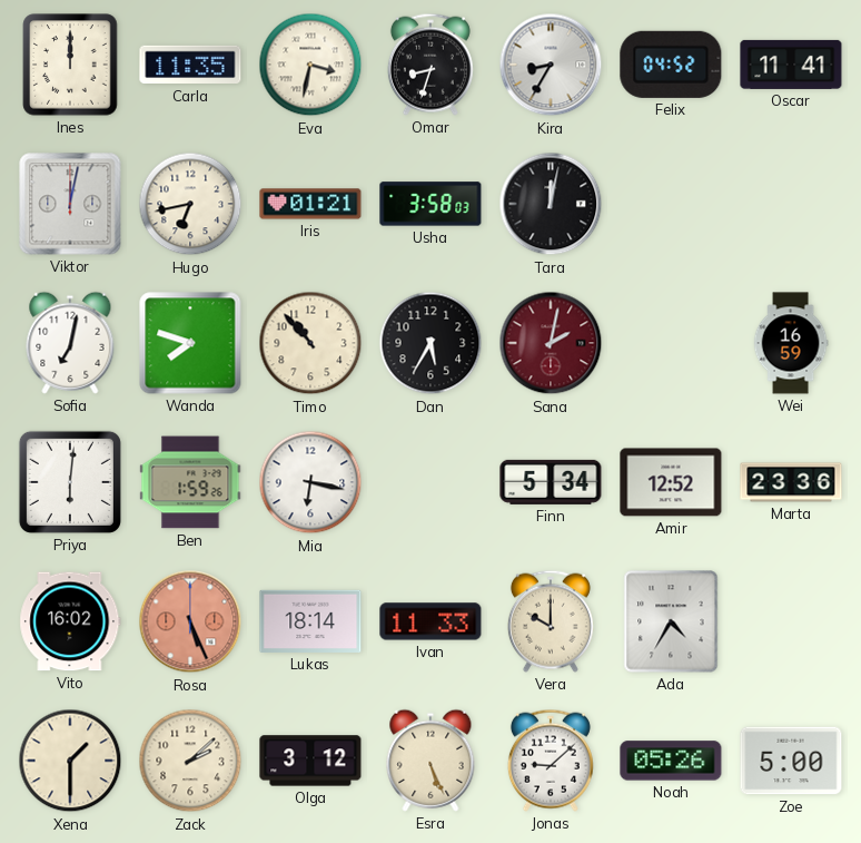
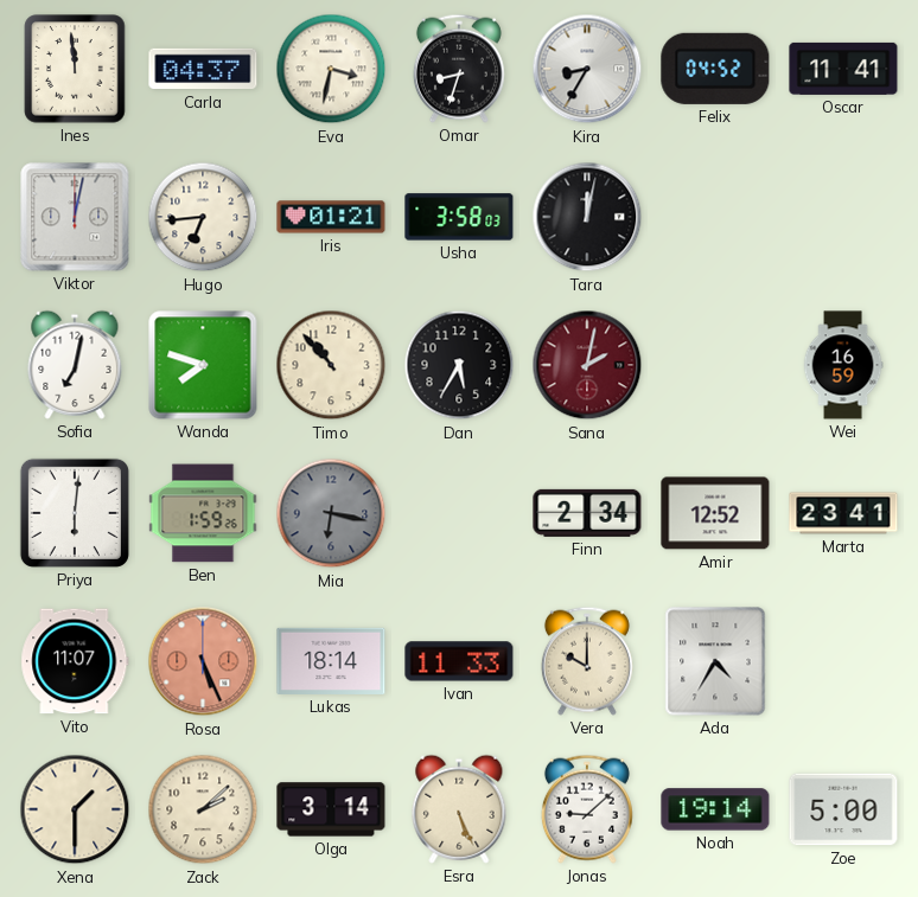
Ines: 12:00 -> 11:59 (75, 69)
Carla: 11:35 -> 04:37 (203, 69)
Hugo: 6:43 -> 6:44 (203, 217)
Mia dial: white -> grey (331, 513)
Finn: 5:34 -> 2:34 (587, 513)
Marta: 23:36 -> 23:41 (843, 513)
Vito: 16:02 -> 11:07 (75, 661)
Olga: 3:12 -> 3:14 (331, 809)
Noah: 05:26 -> 19:14 (715, 809)
